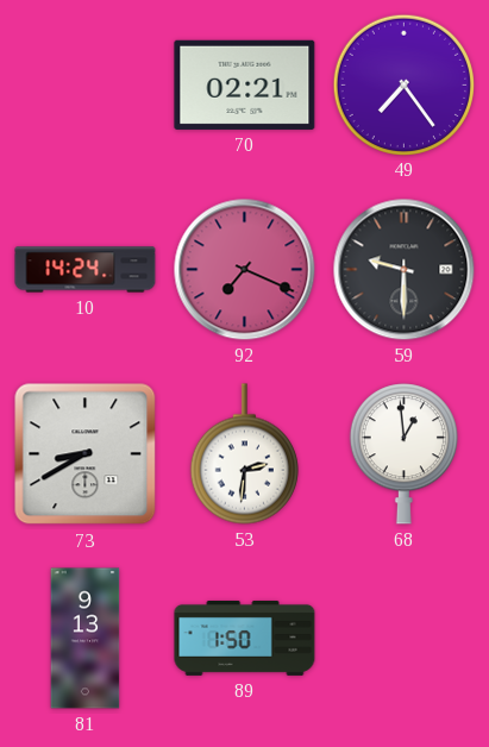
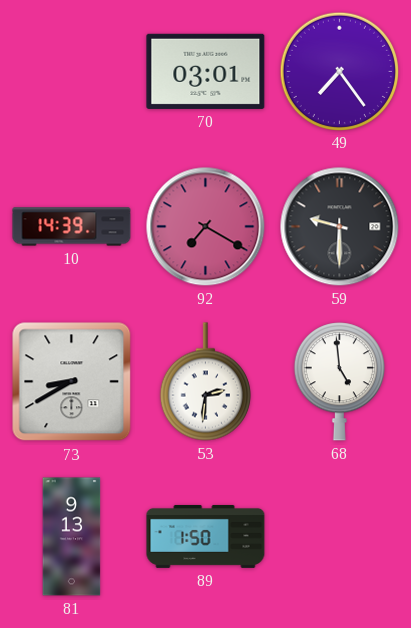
70: 02:21 -> 03:01 (206, 71)
10: 14:24 -> 14:39 (72, 227)
92: 7:19 -> 7:20 (206, 227)
68: 12:59 -> 4:59 (339, 382)
